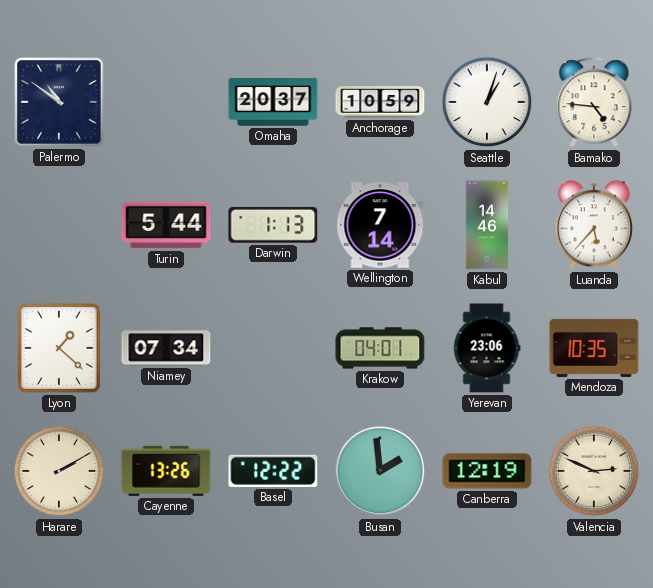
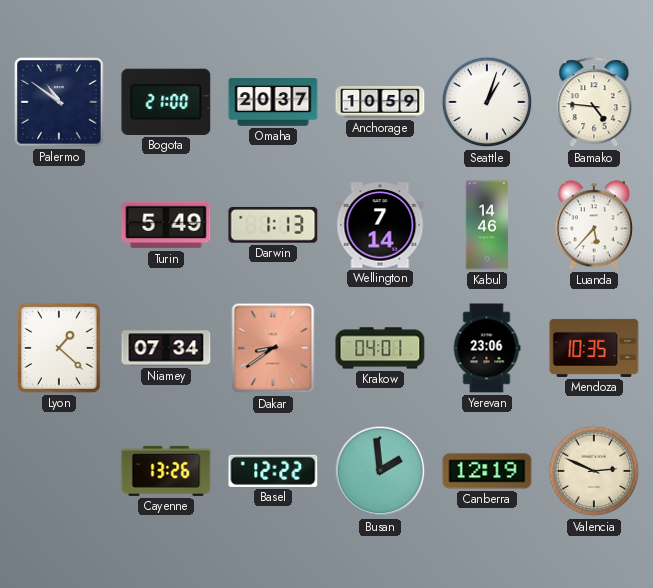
Bogota: none -> 21:00 (166, 102)
Turin: 5:44 -> 5:49 (166, 225)
Dakar: none -> 8:39 (273, 348)
Harare: 2:10 -> none (59, 471)
